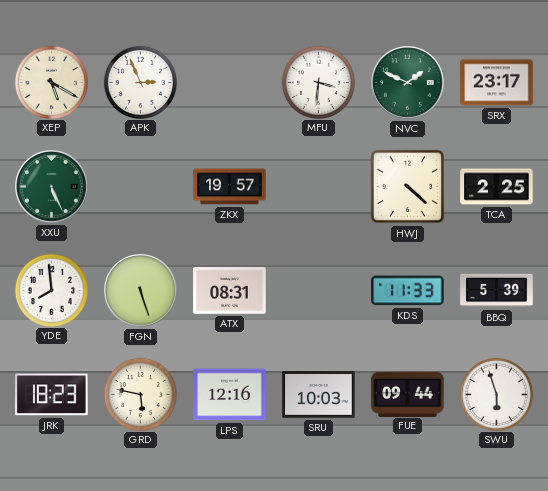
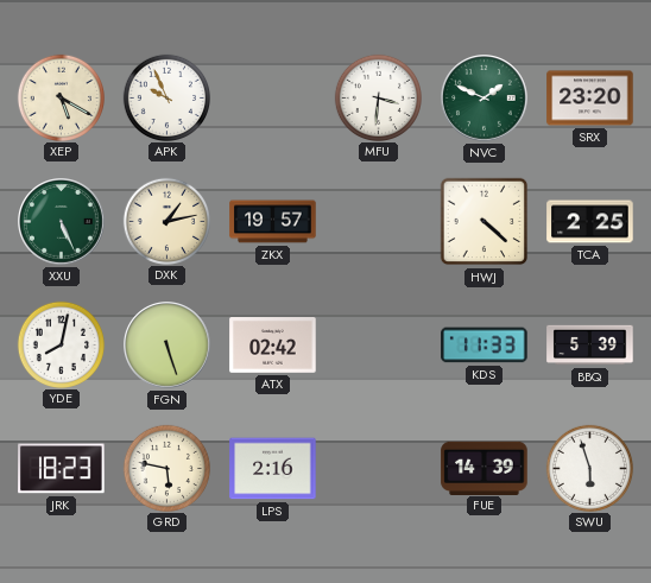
APK: 2:56 -> 9:56 (166, 97)
SRX: 23:17 -> 23:20 (590, 99)
DXK: none -> 1:13 (166, 221)
YDE: 7:59 -> 8:02 (61, 344)
ATX: 08:31 -> 02:42 (273, 346)
LPS: 12:16 -> 2:16 (273, 469)
SRU: 10:03 -> none (319, 395)
FUE: 09:44 -> 14:39 (485, 468)
